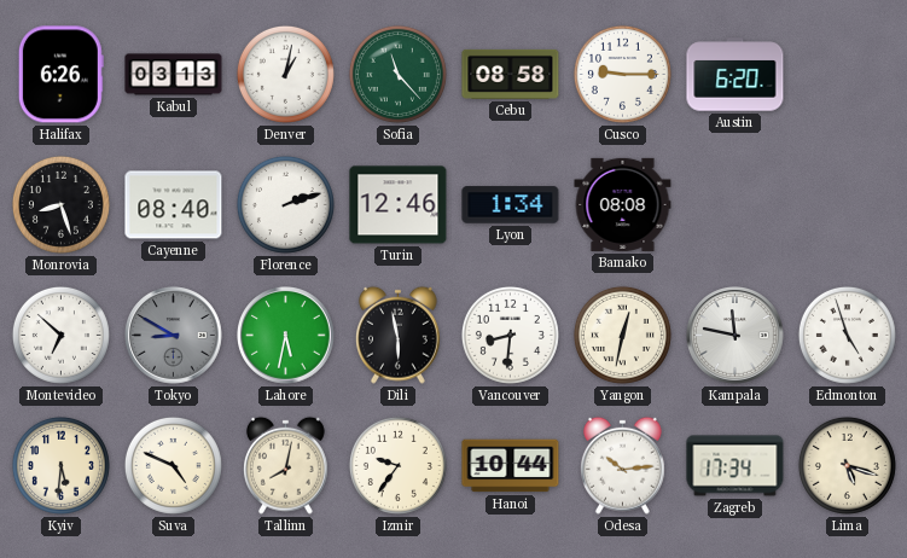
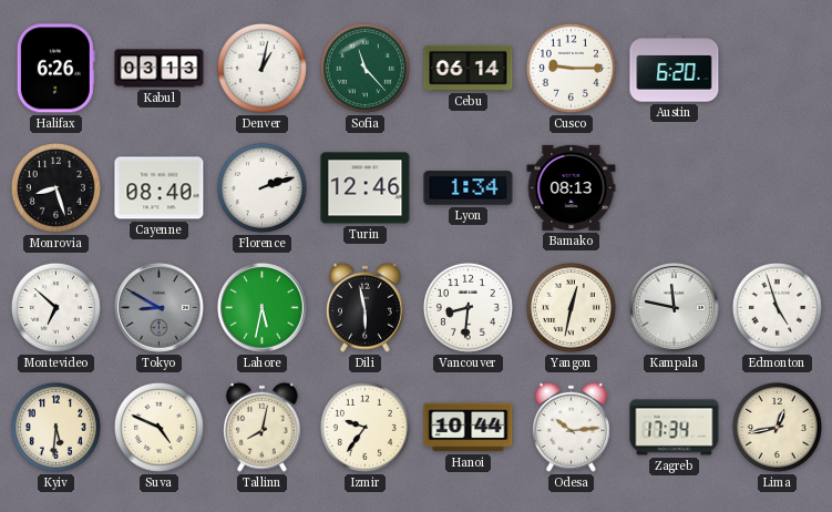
Cebu: 08:58 -> 06:14 (469, 68)
Bamako: 08:08 -> 08:13 (572, 187)
Lima: 5:18 -> 12:43 (777, 427)
